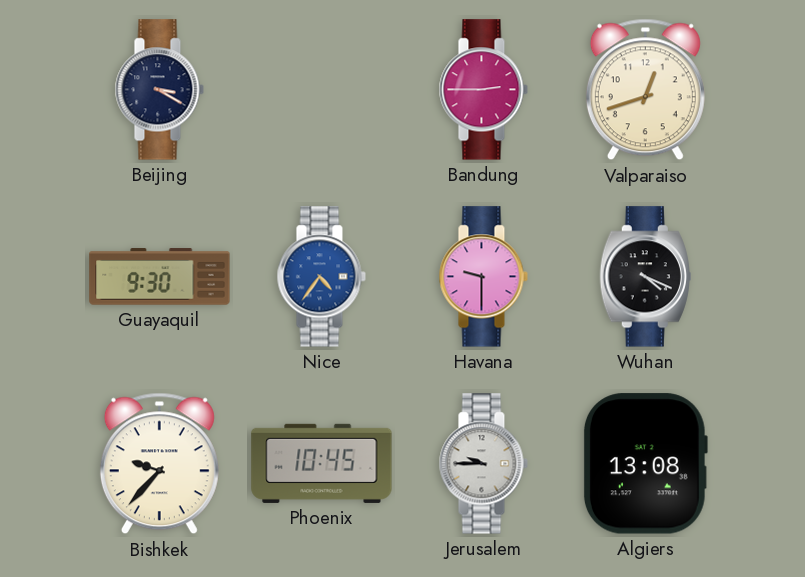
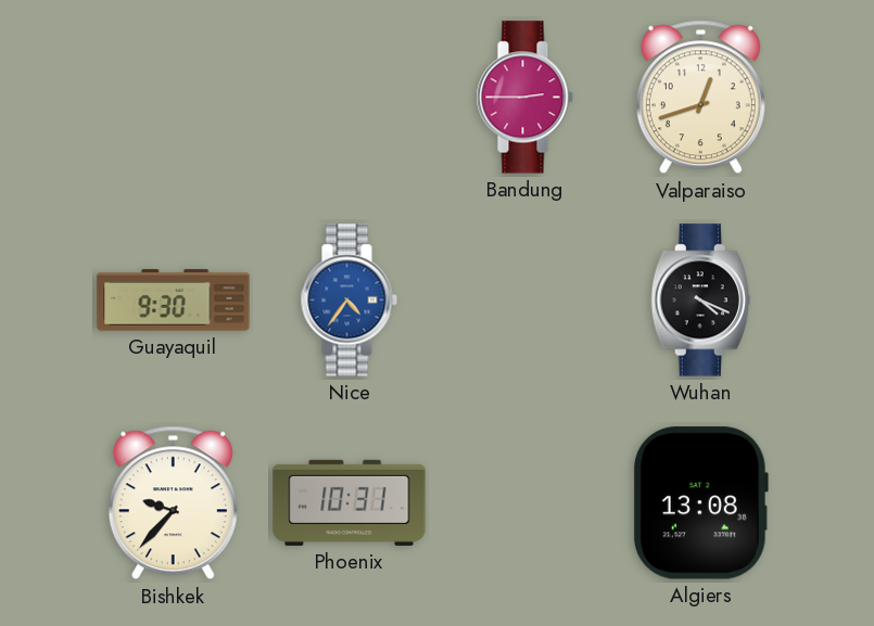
Beijing: 3:20 -> none (159, 90)
Havana: 9:30 -> none (483, 277)
Phoenix: 10:45 -> 10:31 (350, 502)
Jerusalem: 9:45 -> none (483, 464)
